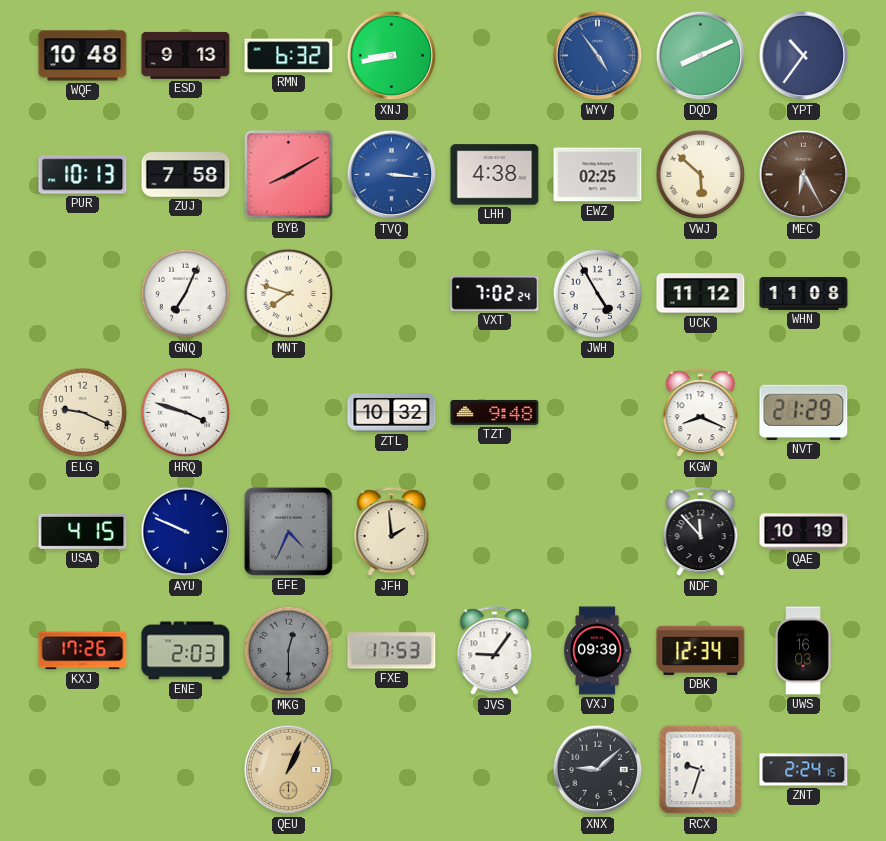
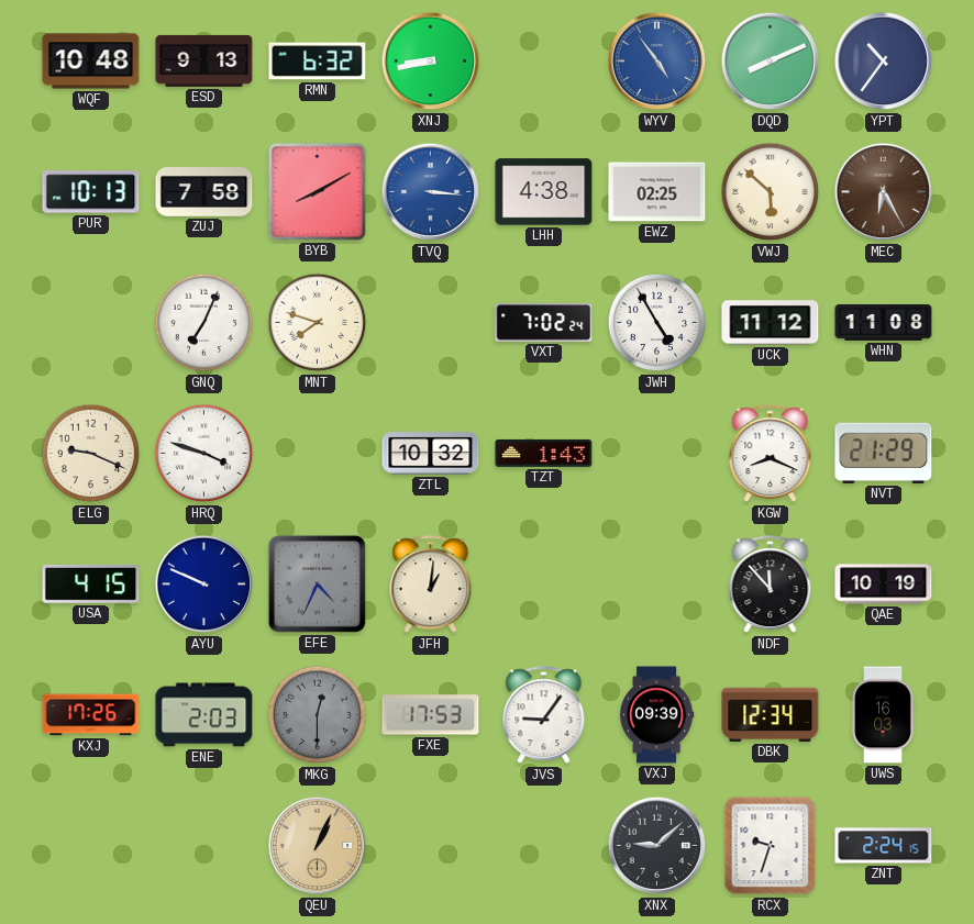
TZT: 9:48 -> 1:43 (544, 453)
JFH: 1:59 -> 1:01 (431, 585)
